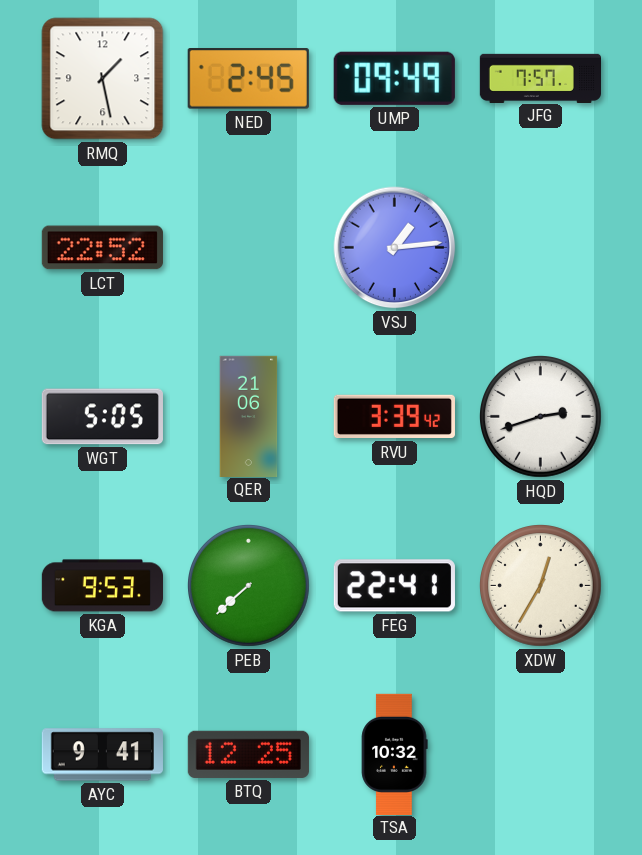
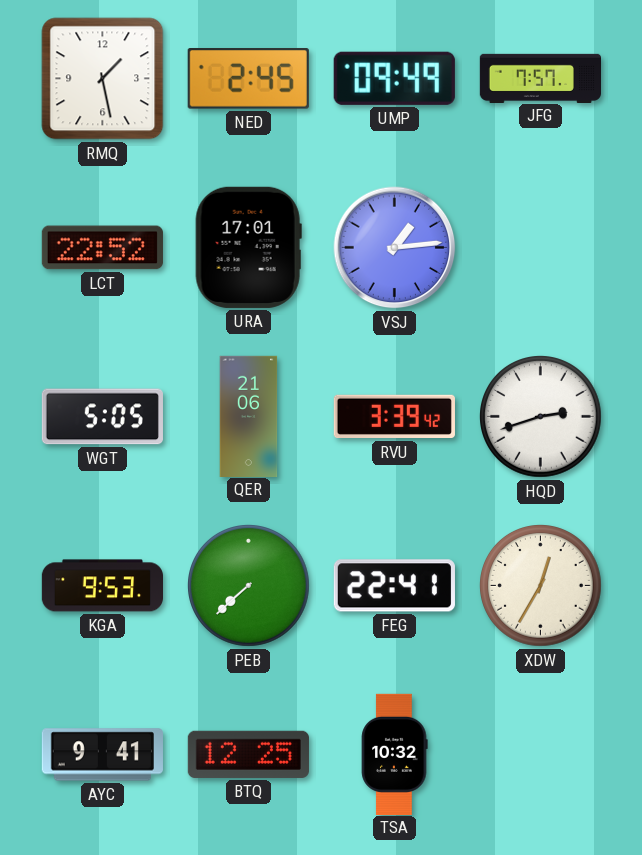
URA: none -> 17:01 (248, 247)
